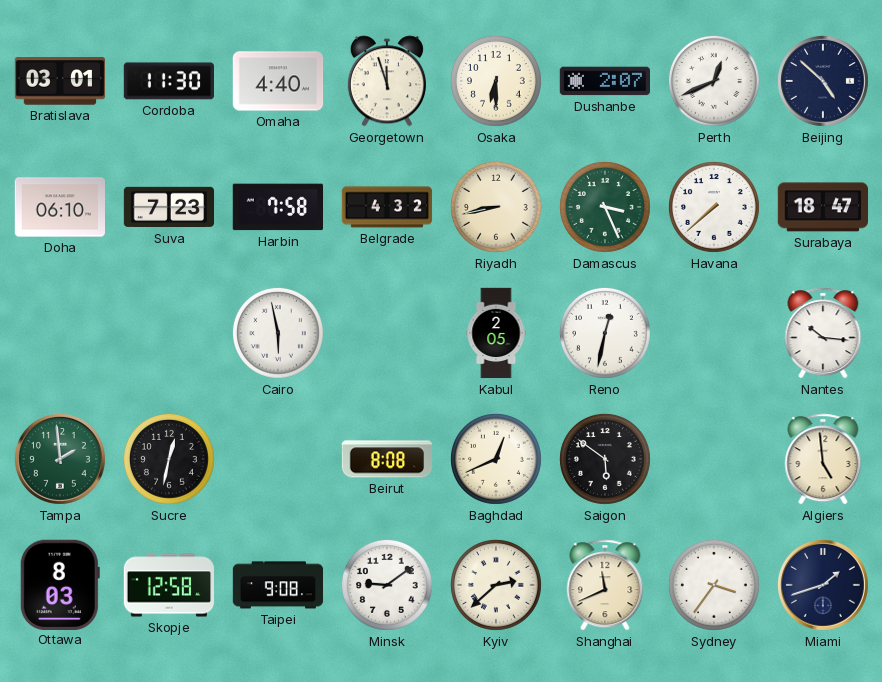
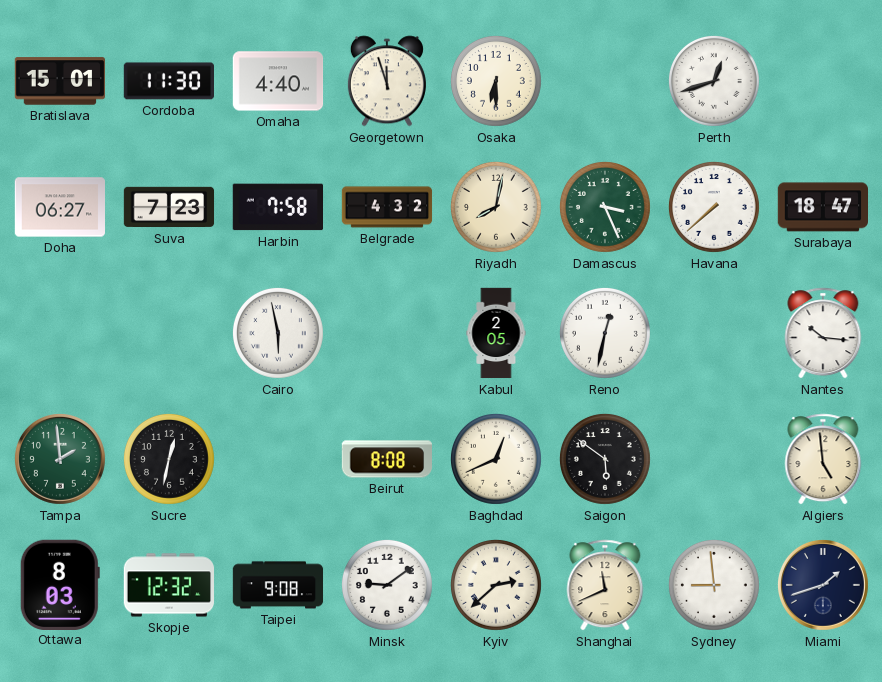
Bratislava: 03:01 -> 15:01 (60, 81)
Dushanbe: 2:07 -> none (604, 81)
Perth: 12:41 -> 12:42 (714, 81)
Beijing: 4:52 -> none (823, 81)
Doha: 06:10 -> 06:27 (59, 207)
Riyadh: 8:43 -> 8:02 (496, 207)
Skopje: 12:58 -> 12:32 (169, 585)
Sydney: 3:36 -> 8:59 (714, 585)
